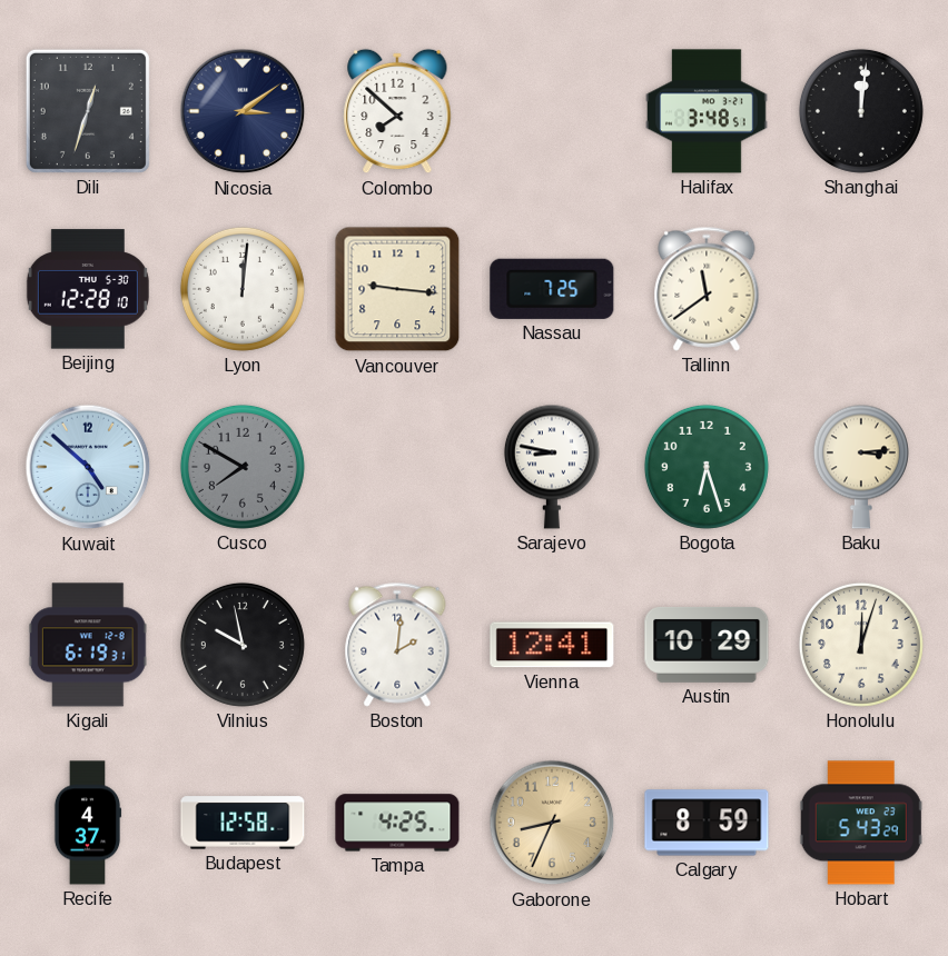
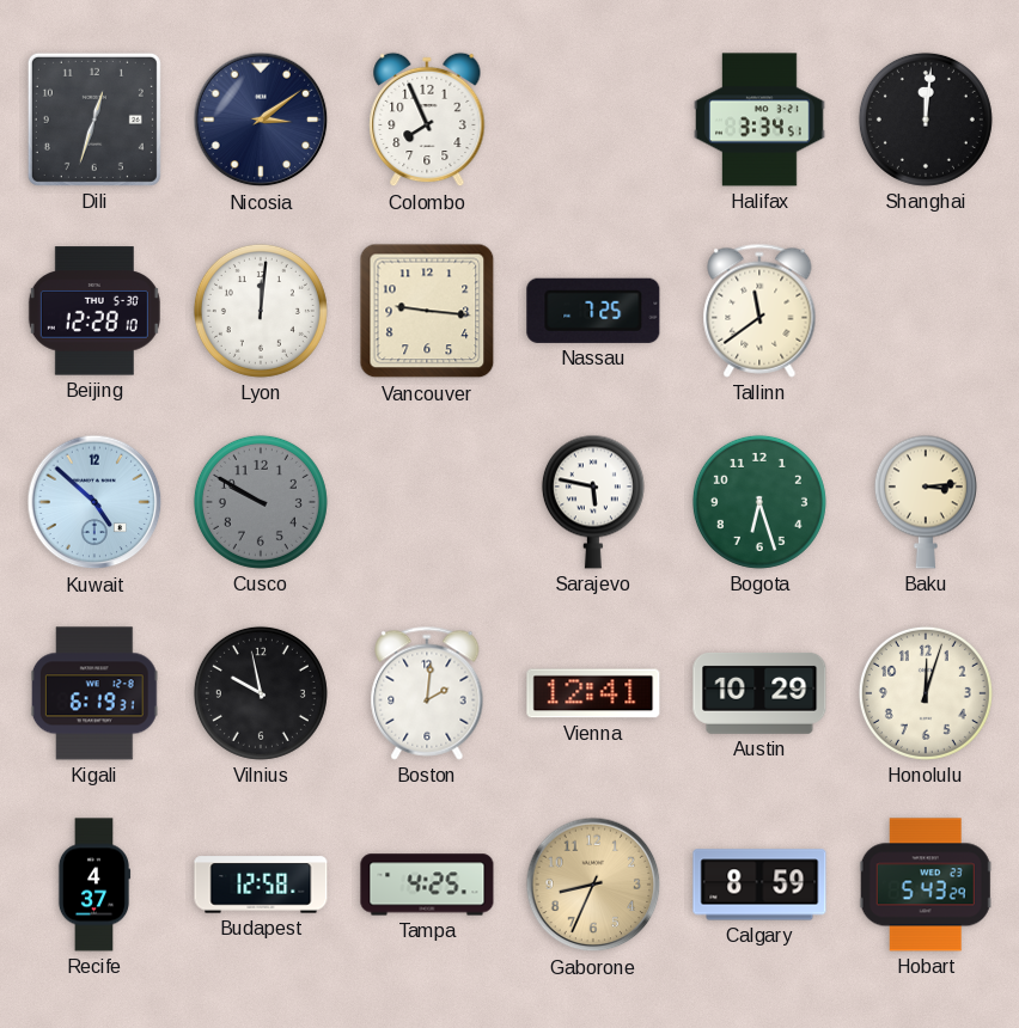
Colombo: 7:52 -> 7:56 (427, 120)
Halifax: 3:48 -> 3:34 (761, 120)
Cusco: 7:50 -> 9:50 (261, 502)
Sarajevo: 8:47 -> 5:47 (593, 502)
